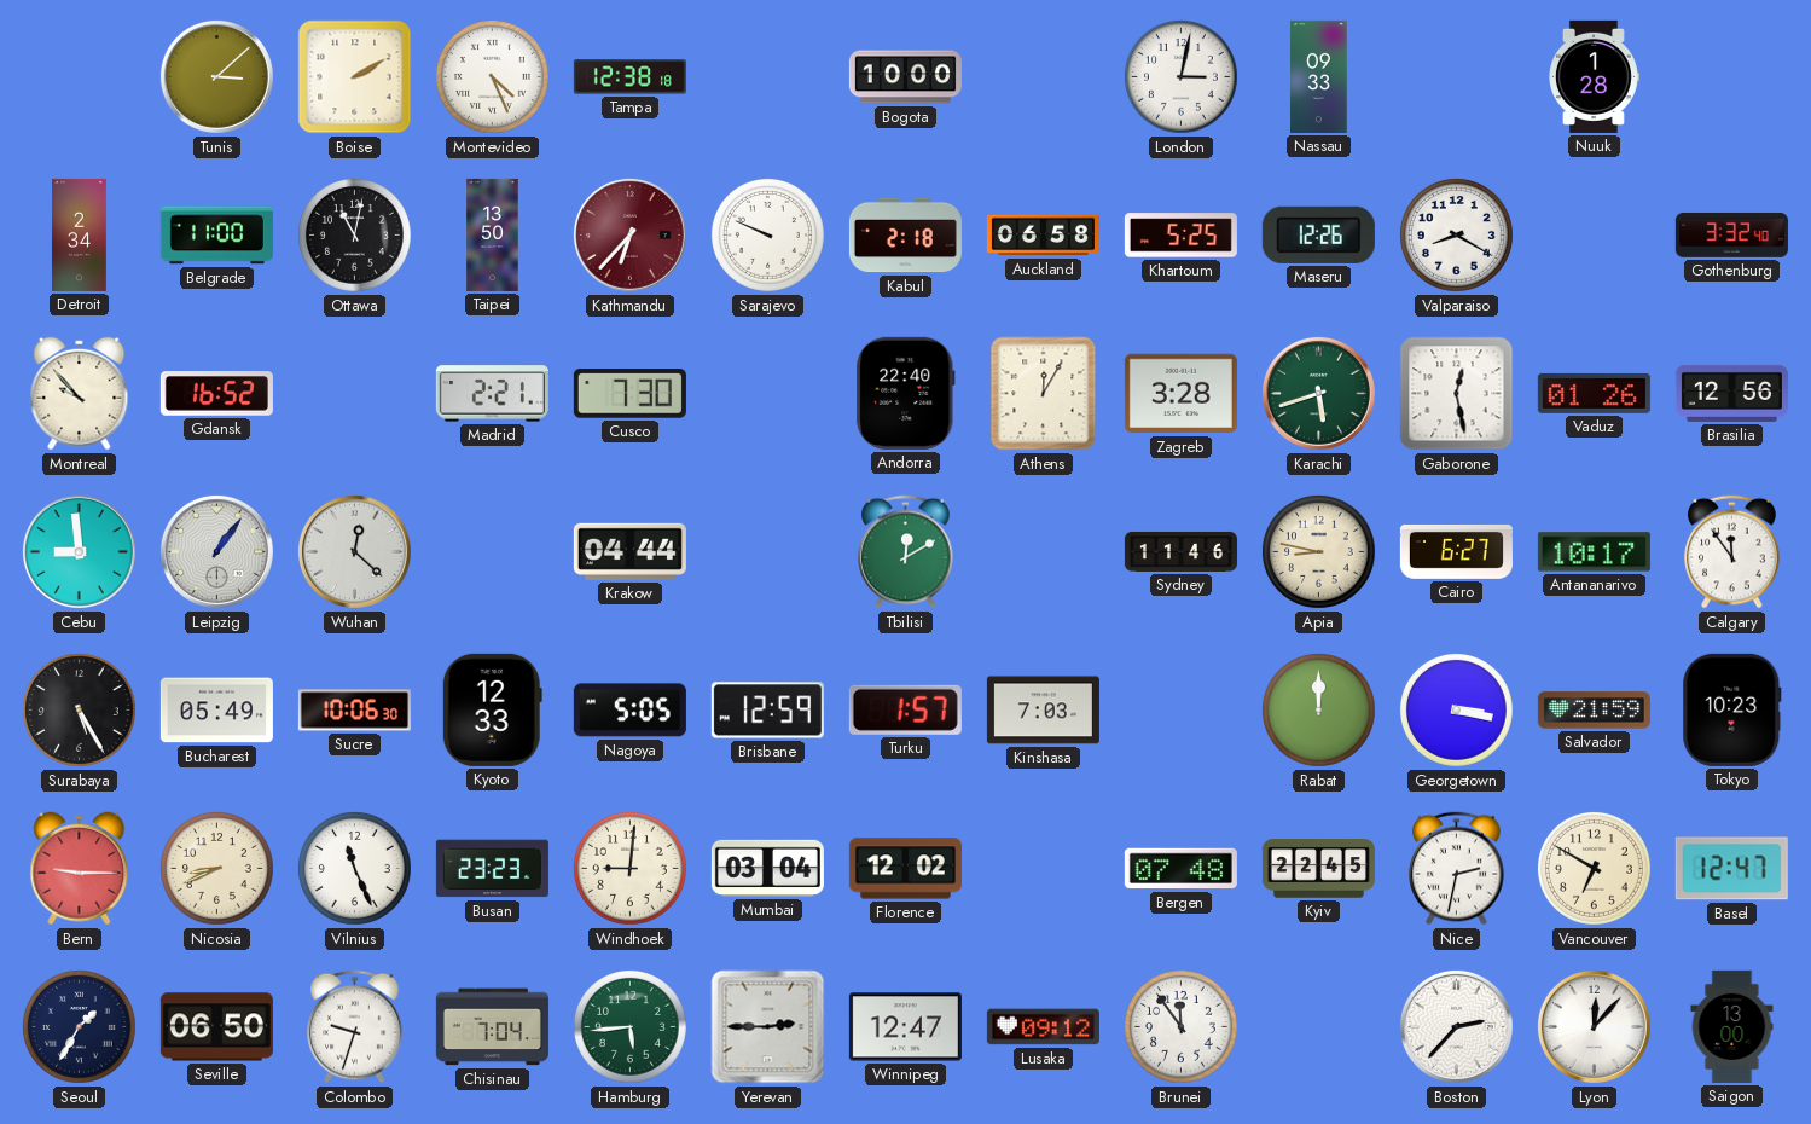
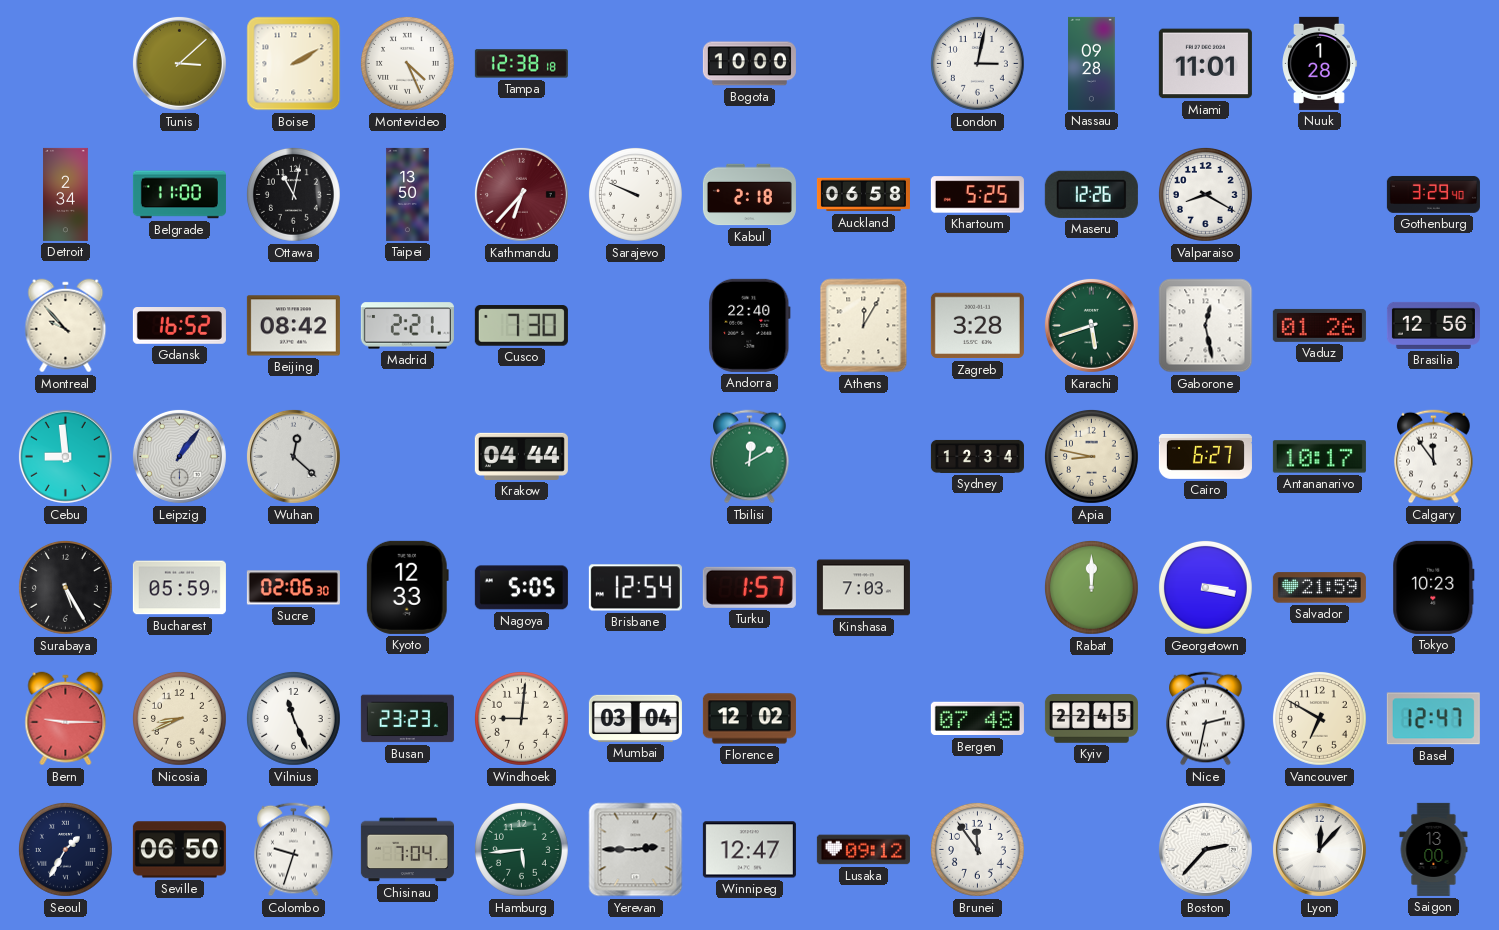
Nassau: 09:33 -> 09:28 (1092, 63)
Miami: none -> 11:01 (1205, 64)
Gothenburg: 3:32 -> 3:29 (1433, 195)
Beijing: none -> 08:42 (293, 326)
Sydney: 11:46 -> 12:34 (977, 456)
Bucharest: 05:49 -> 05:59 (179, 588)
Sucre: 10:06 -> 02:06 (293, 588)
Brisbane: 12:59 -> 12:54 (635, 588)
